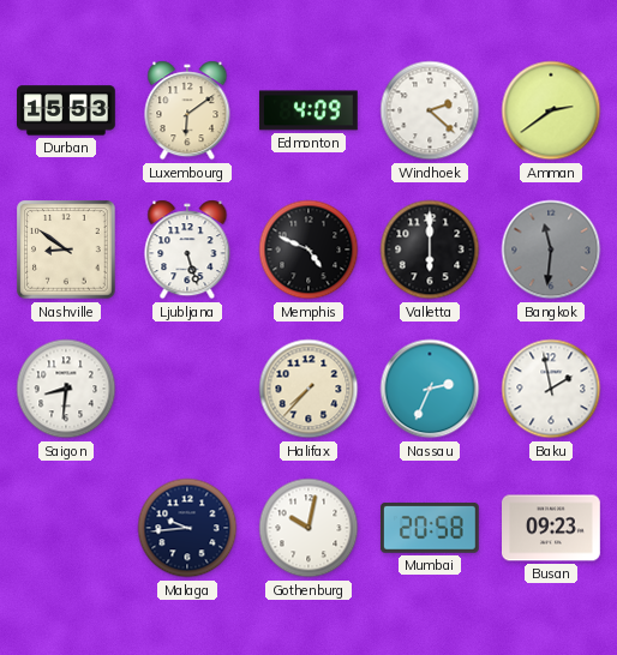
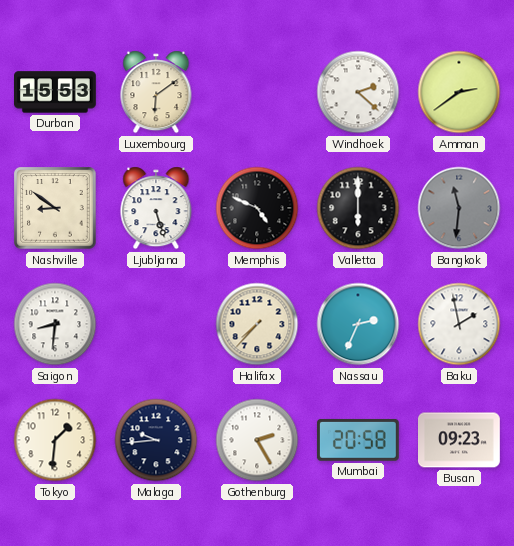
Edmonton: 4:09 -> none (308, 110)
Tokyo: none -> 1:31 (55, 440)
Gothenburg: 10:02 -> 2:25 (257, 440)
